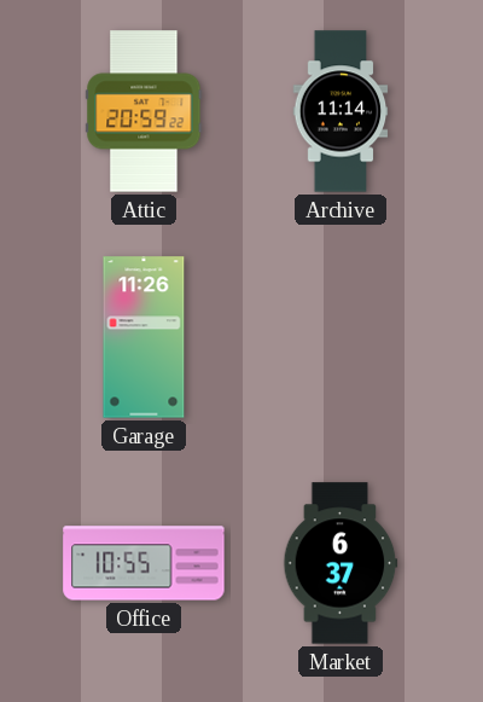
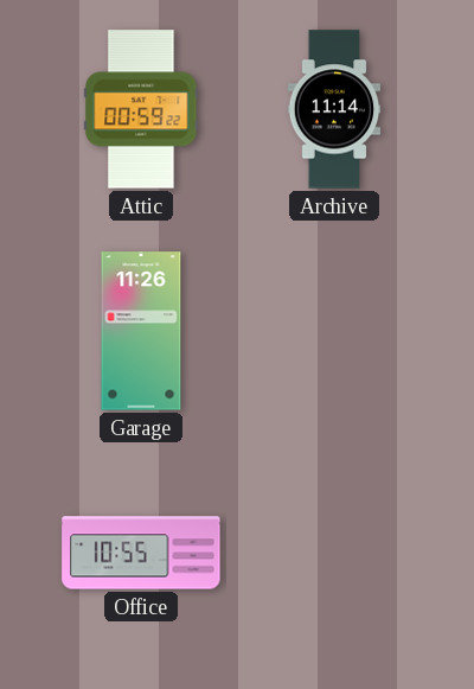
Attic: 20:59 -> 00:59 (141, 109)
Market: 6:37 -> none (341, 563)
